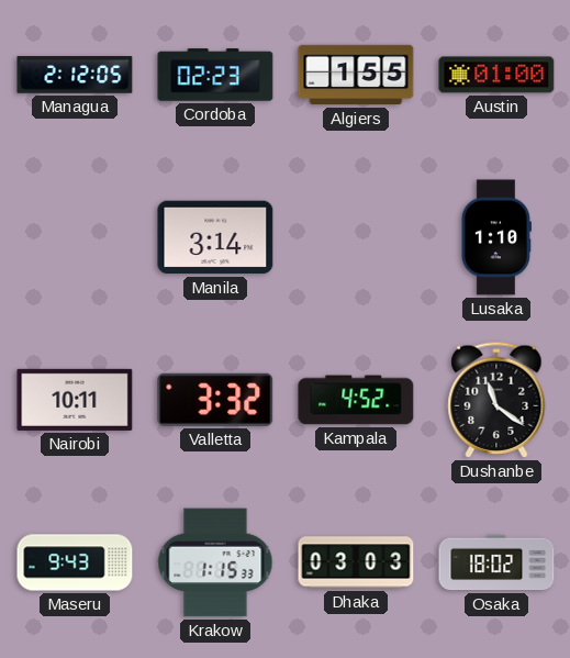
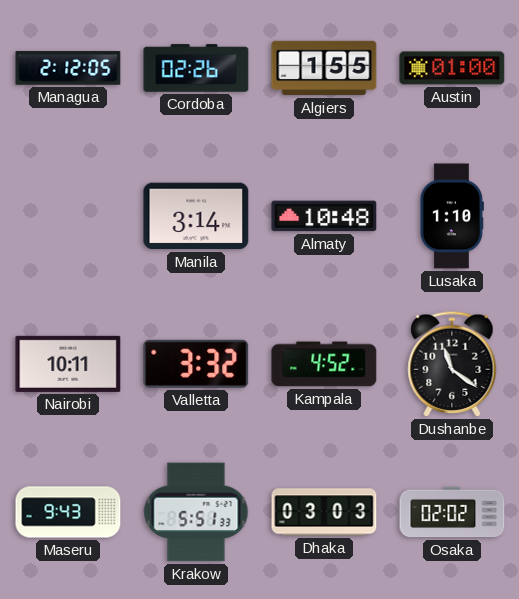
Cordoba: 02:23 -> 02:26 (196, 68)
Almaty: none -> 10:48 (324, 216)
Krakow: 1:15 -> 5:51 (196, 512)
Osaka: 18:02 -> 02:02 (452, 512)
